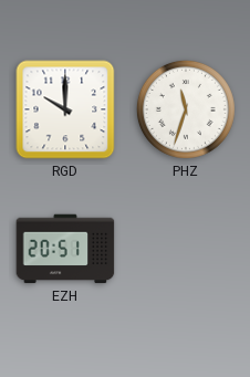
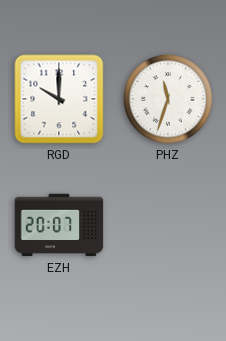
EZH: 20:51 -> 20:07 (59, 225)
